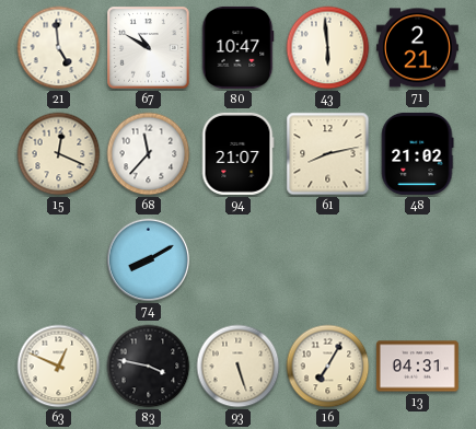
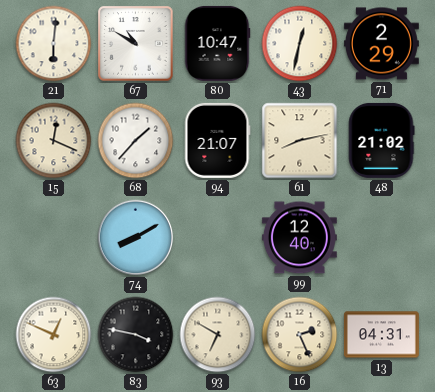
21: 4:59 -> 6:01 (54, 44)
43: 5:59 -> 12:32 (300, 44)
71: 2:21 -> 2:29 (381, 44)
68: 11:37 -> 1:37 (136, 141)
99: none -> 12:40 (299, 238)
93: 5:27 -> 6:50 (218, 335)
16: 7:05 -> 2:26 (300, 335)
